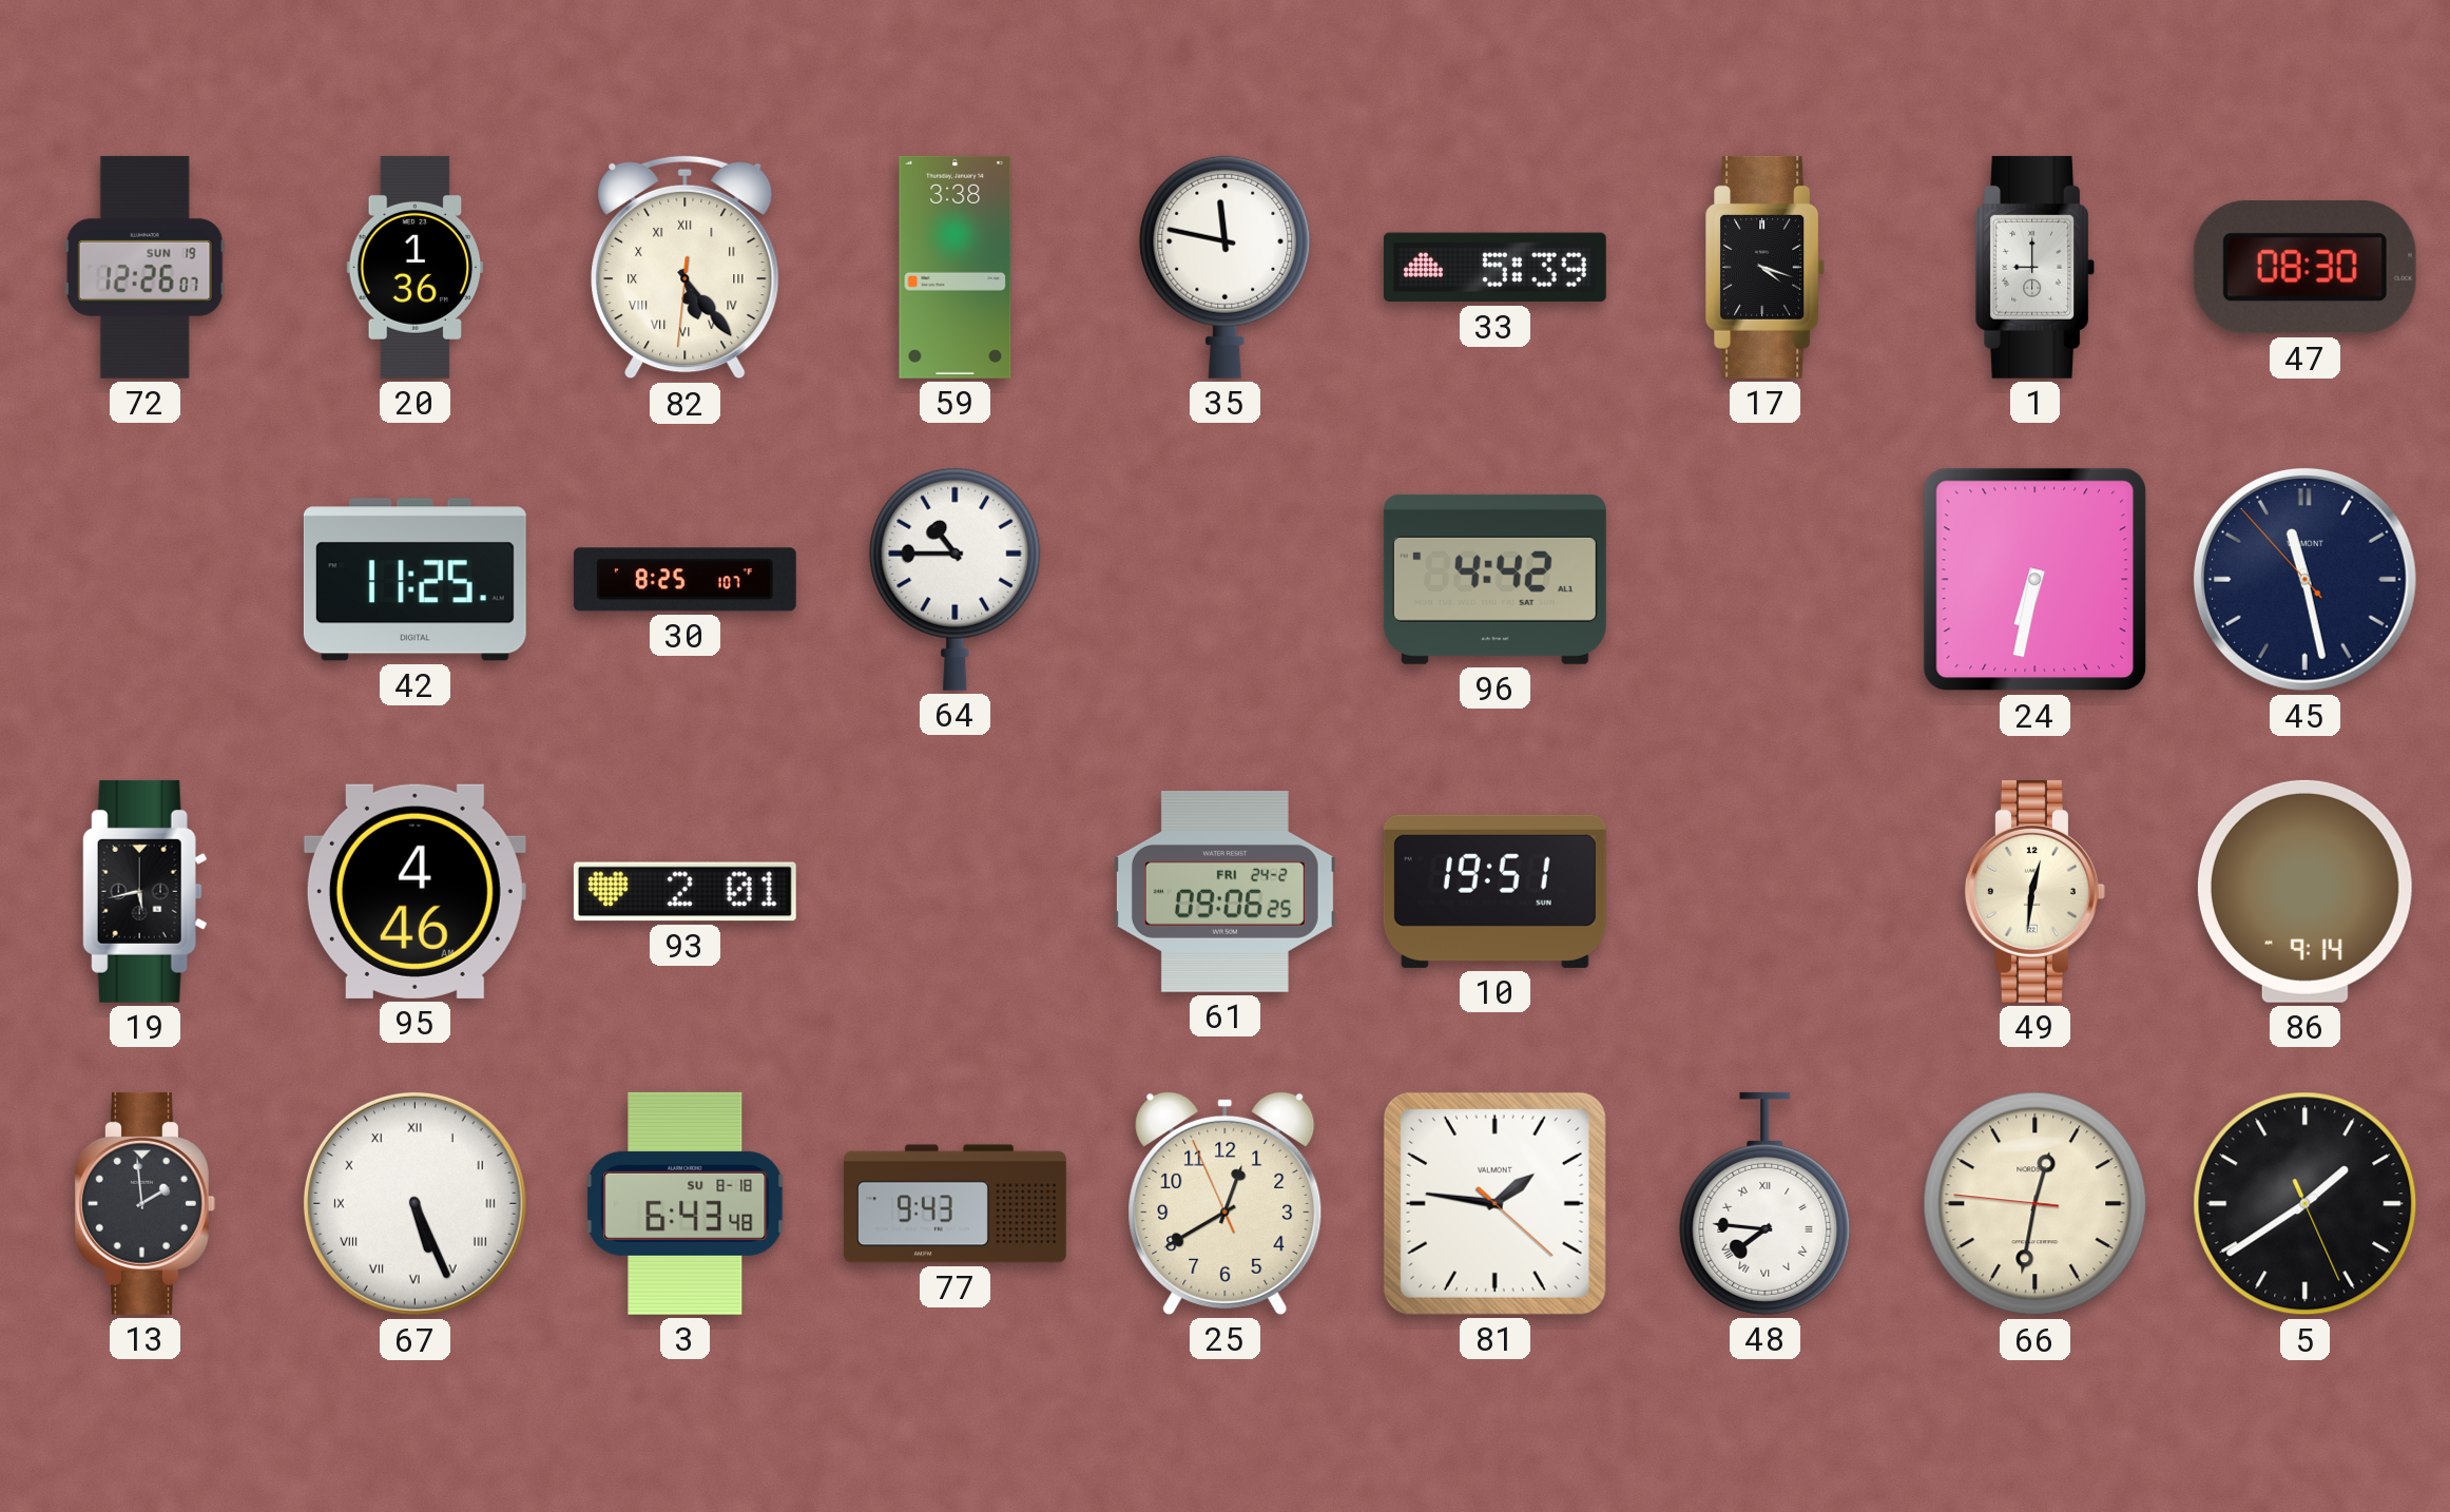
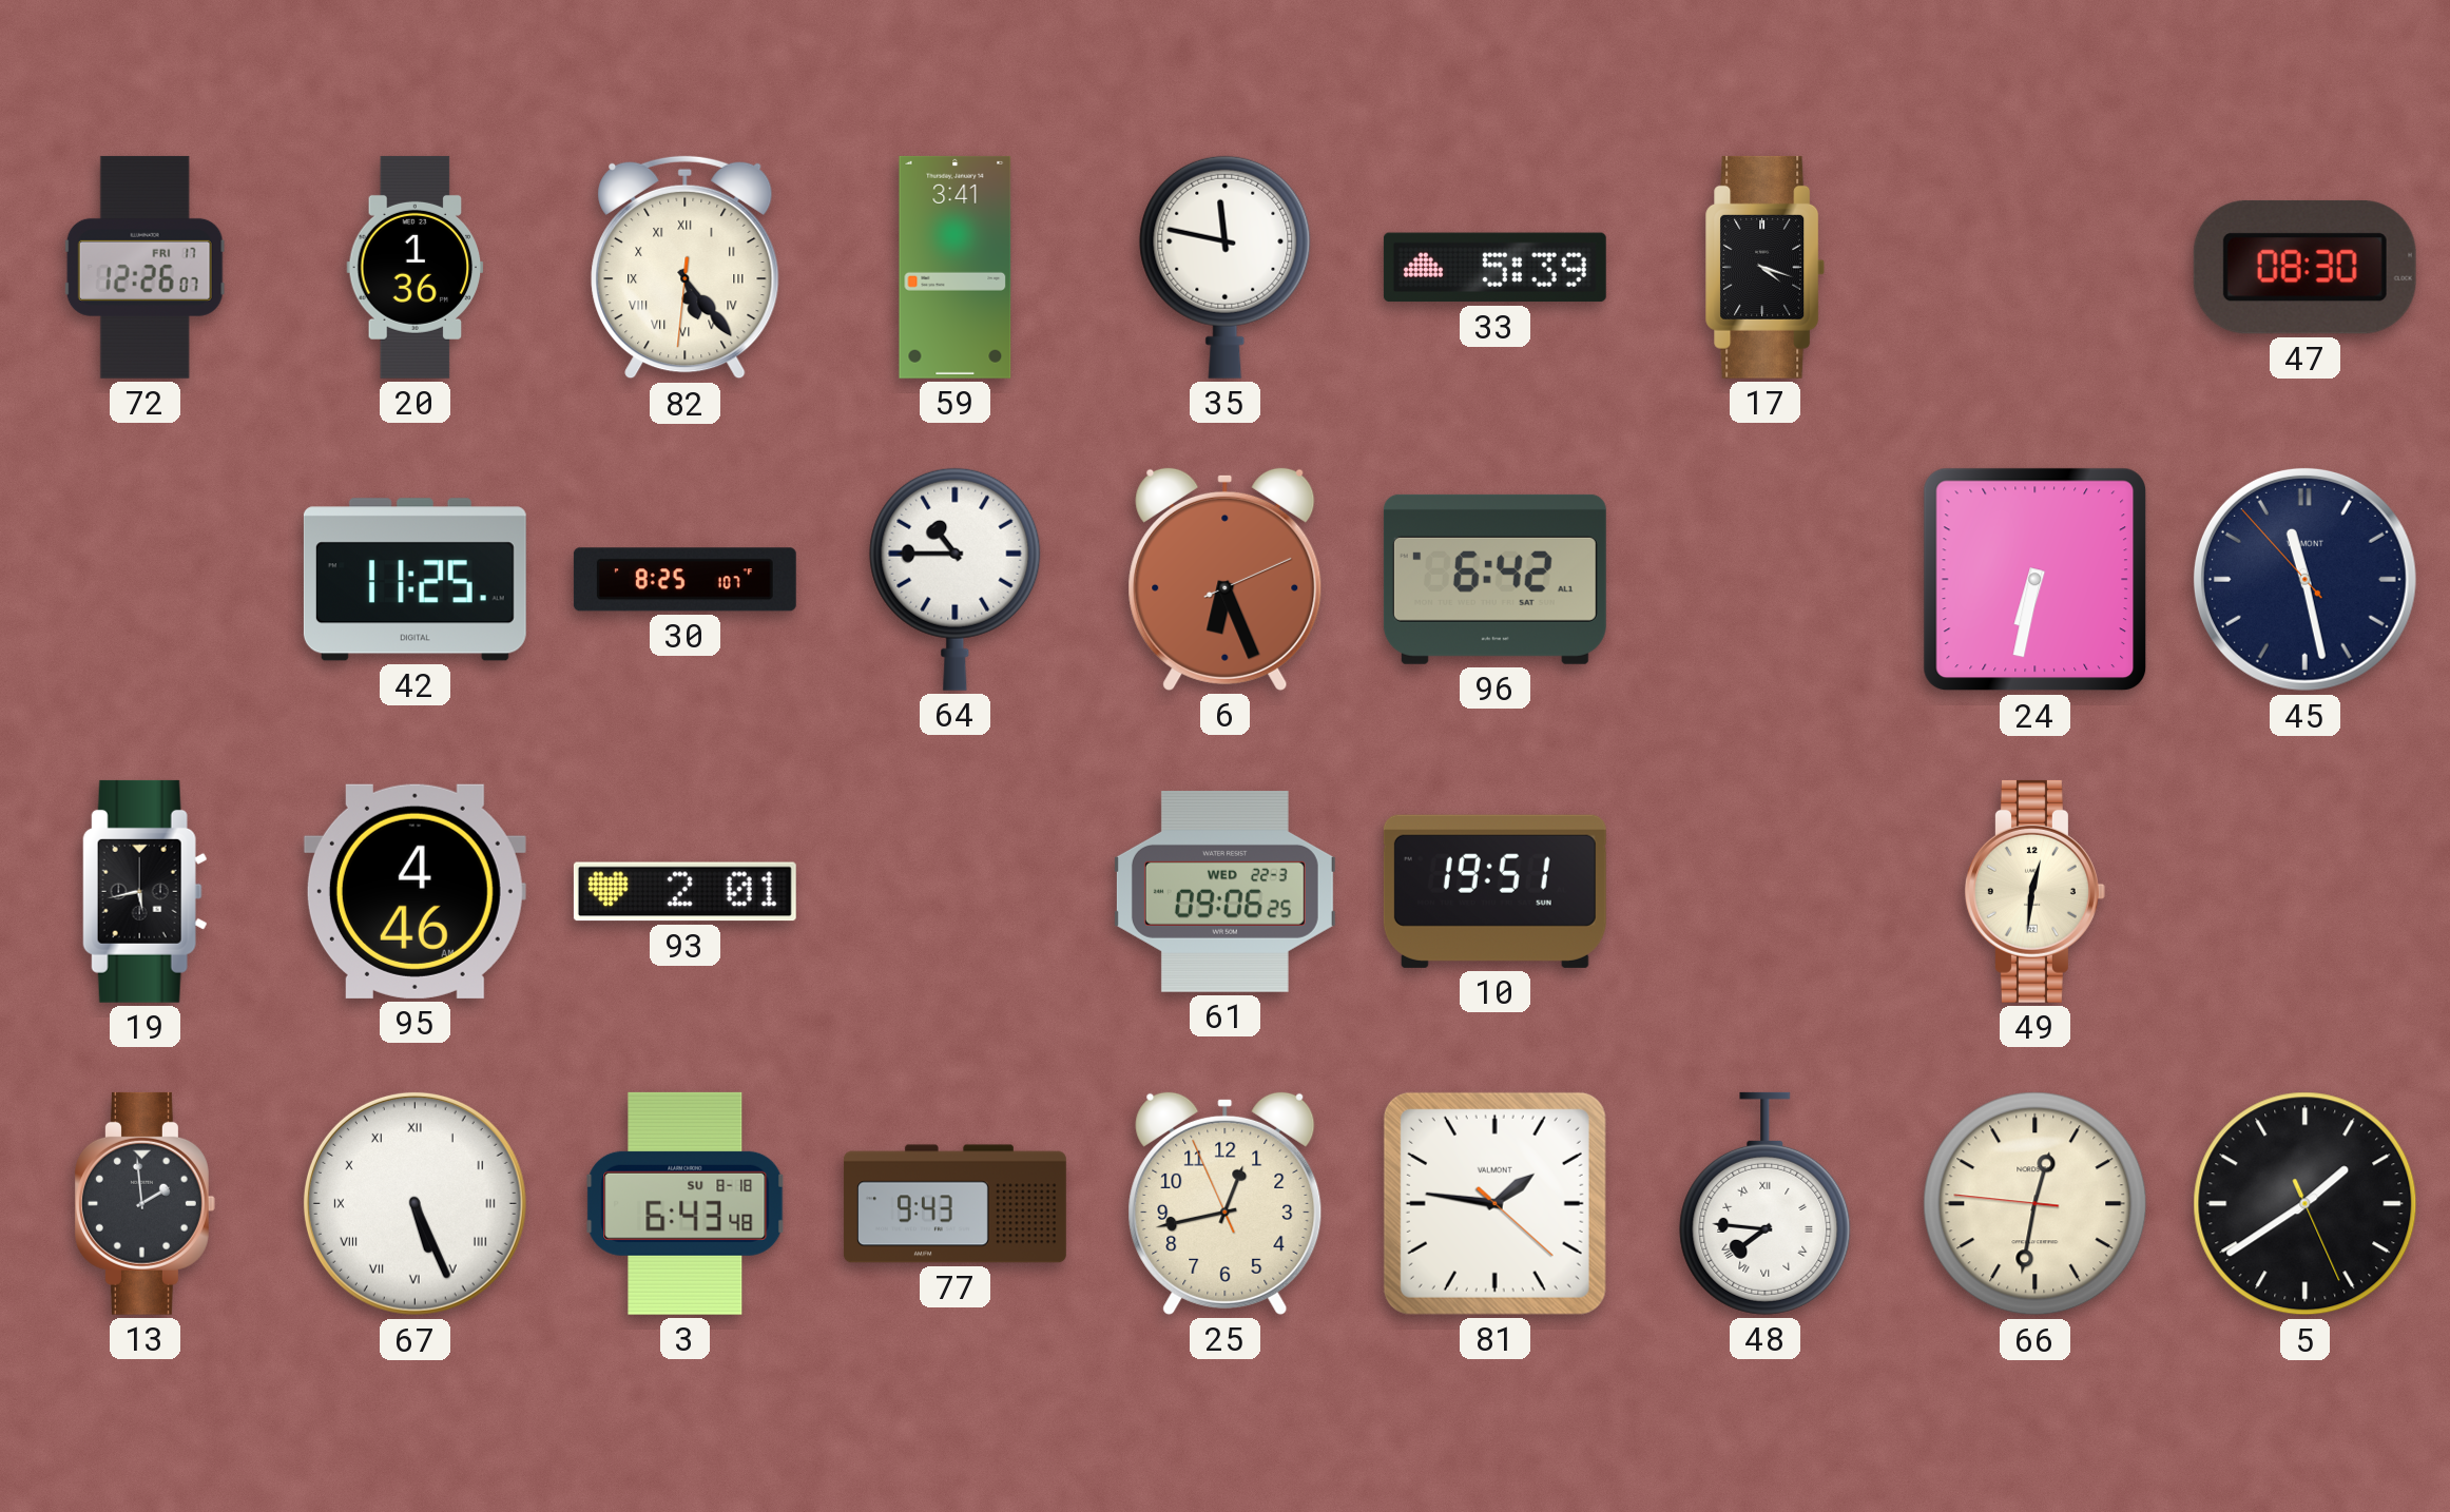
72 date: SUN 19 -> FRI 17 (144, 267)
59: 3:38 -> 3:41 (956, 267)
1: 9:00 -> none (2036, 267)
6: none -> 6:26 (1226, 579)
96: 4:42 -> 6:42 (1494, 579)
61 date: FRI 24-2 -> WED 22-3 (1224, 891)
86: 9:14 -> none (2304, 891)
25: 12:39 -> 12:42 (1226, 1203)
